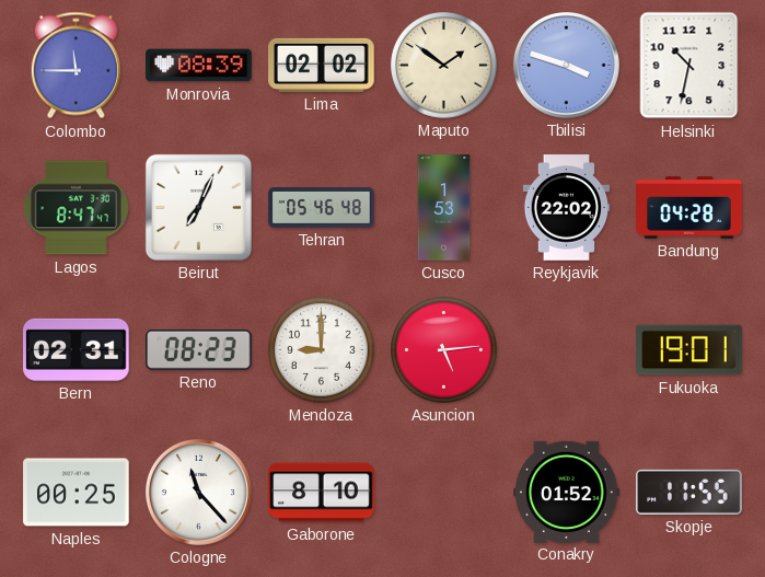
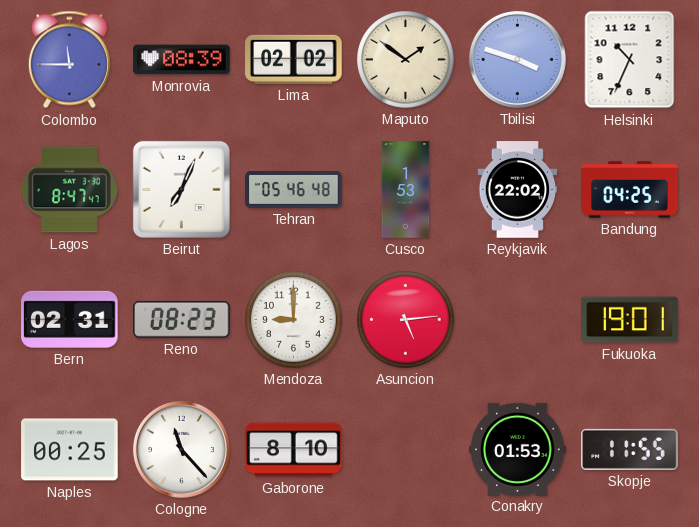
Helsinki: 10:32 -> 10:34 (630, 60)
Bandung: 04:28 -> 04:25 (630, 190)
Conakry: 01:52 -> 01:53 (518, 449)
